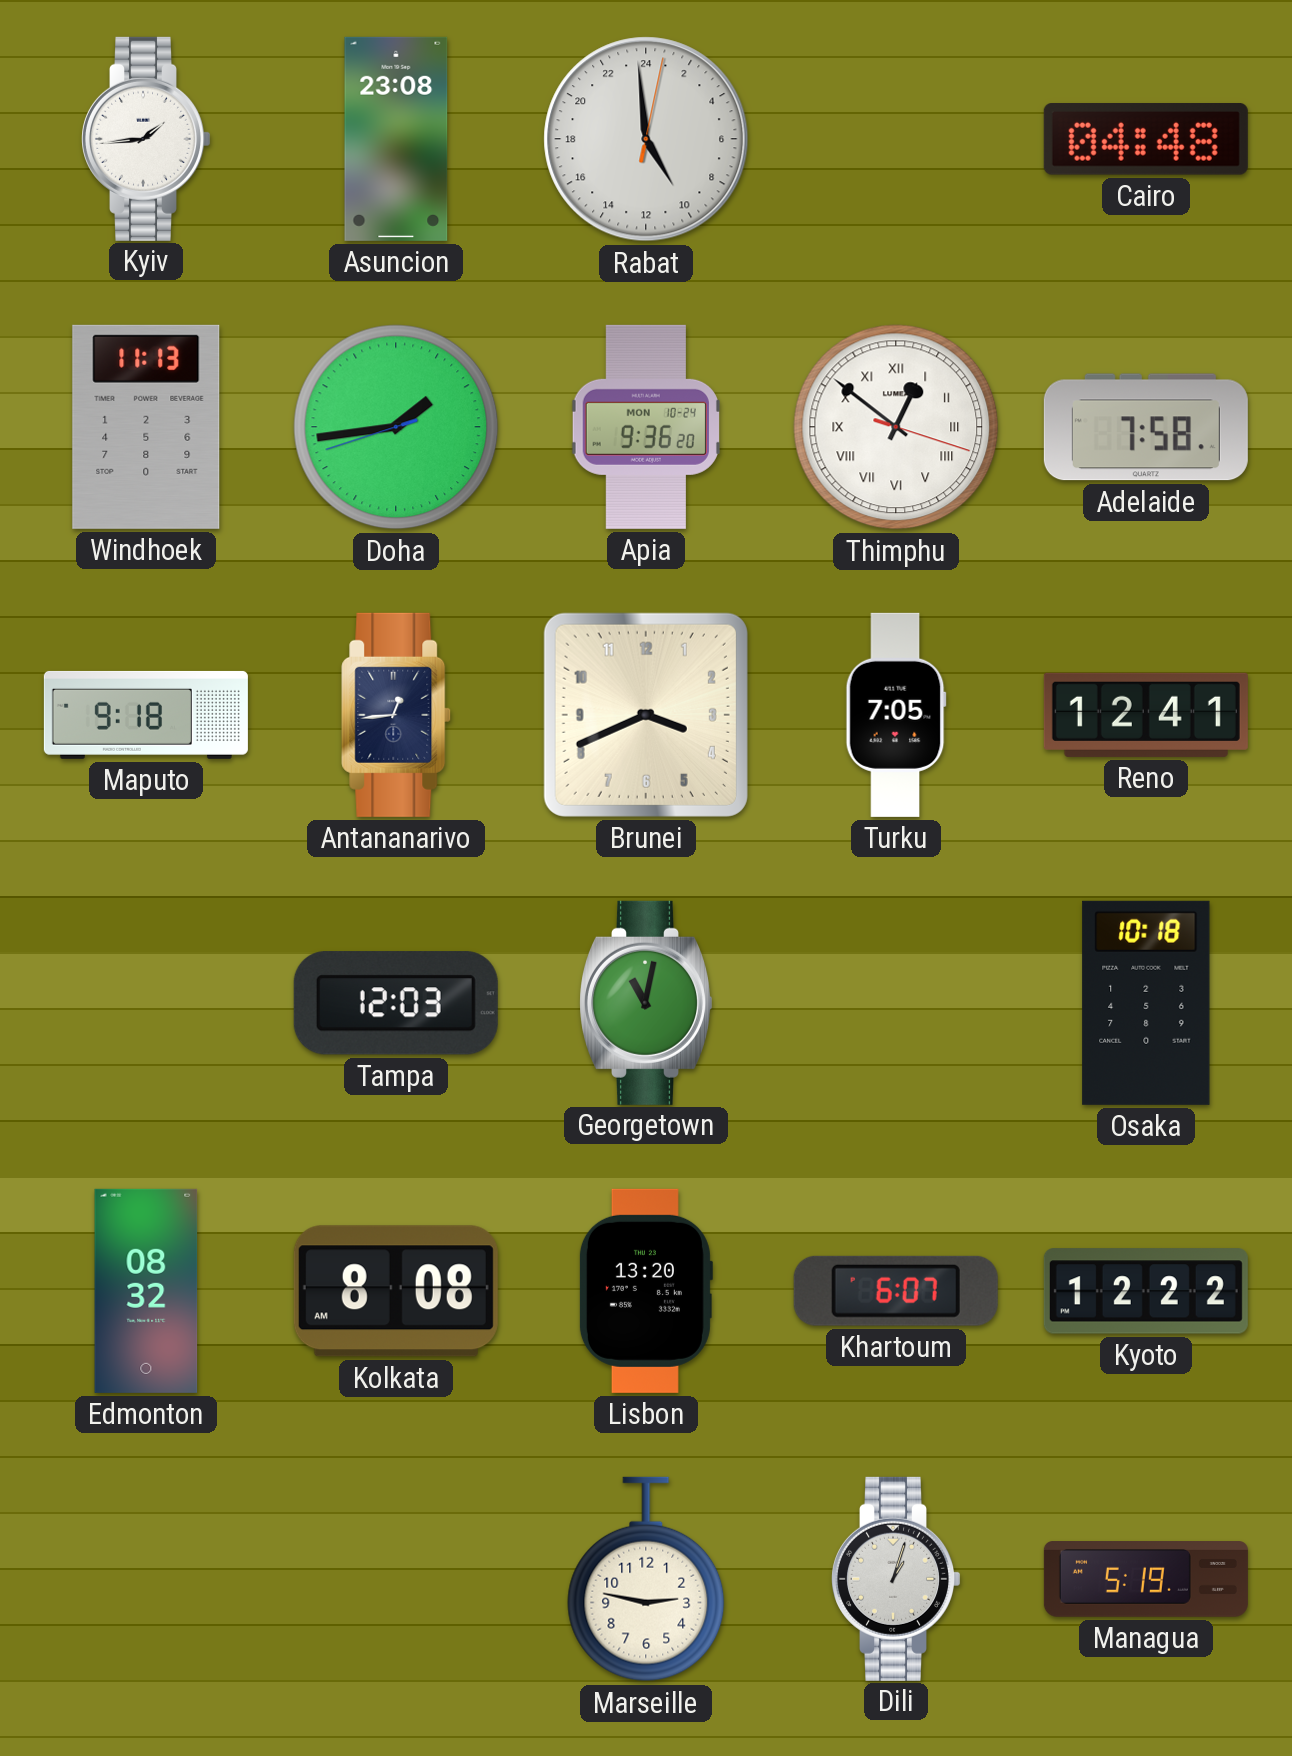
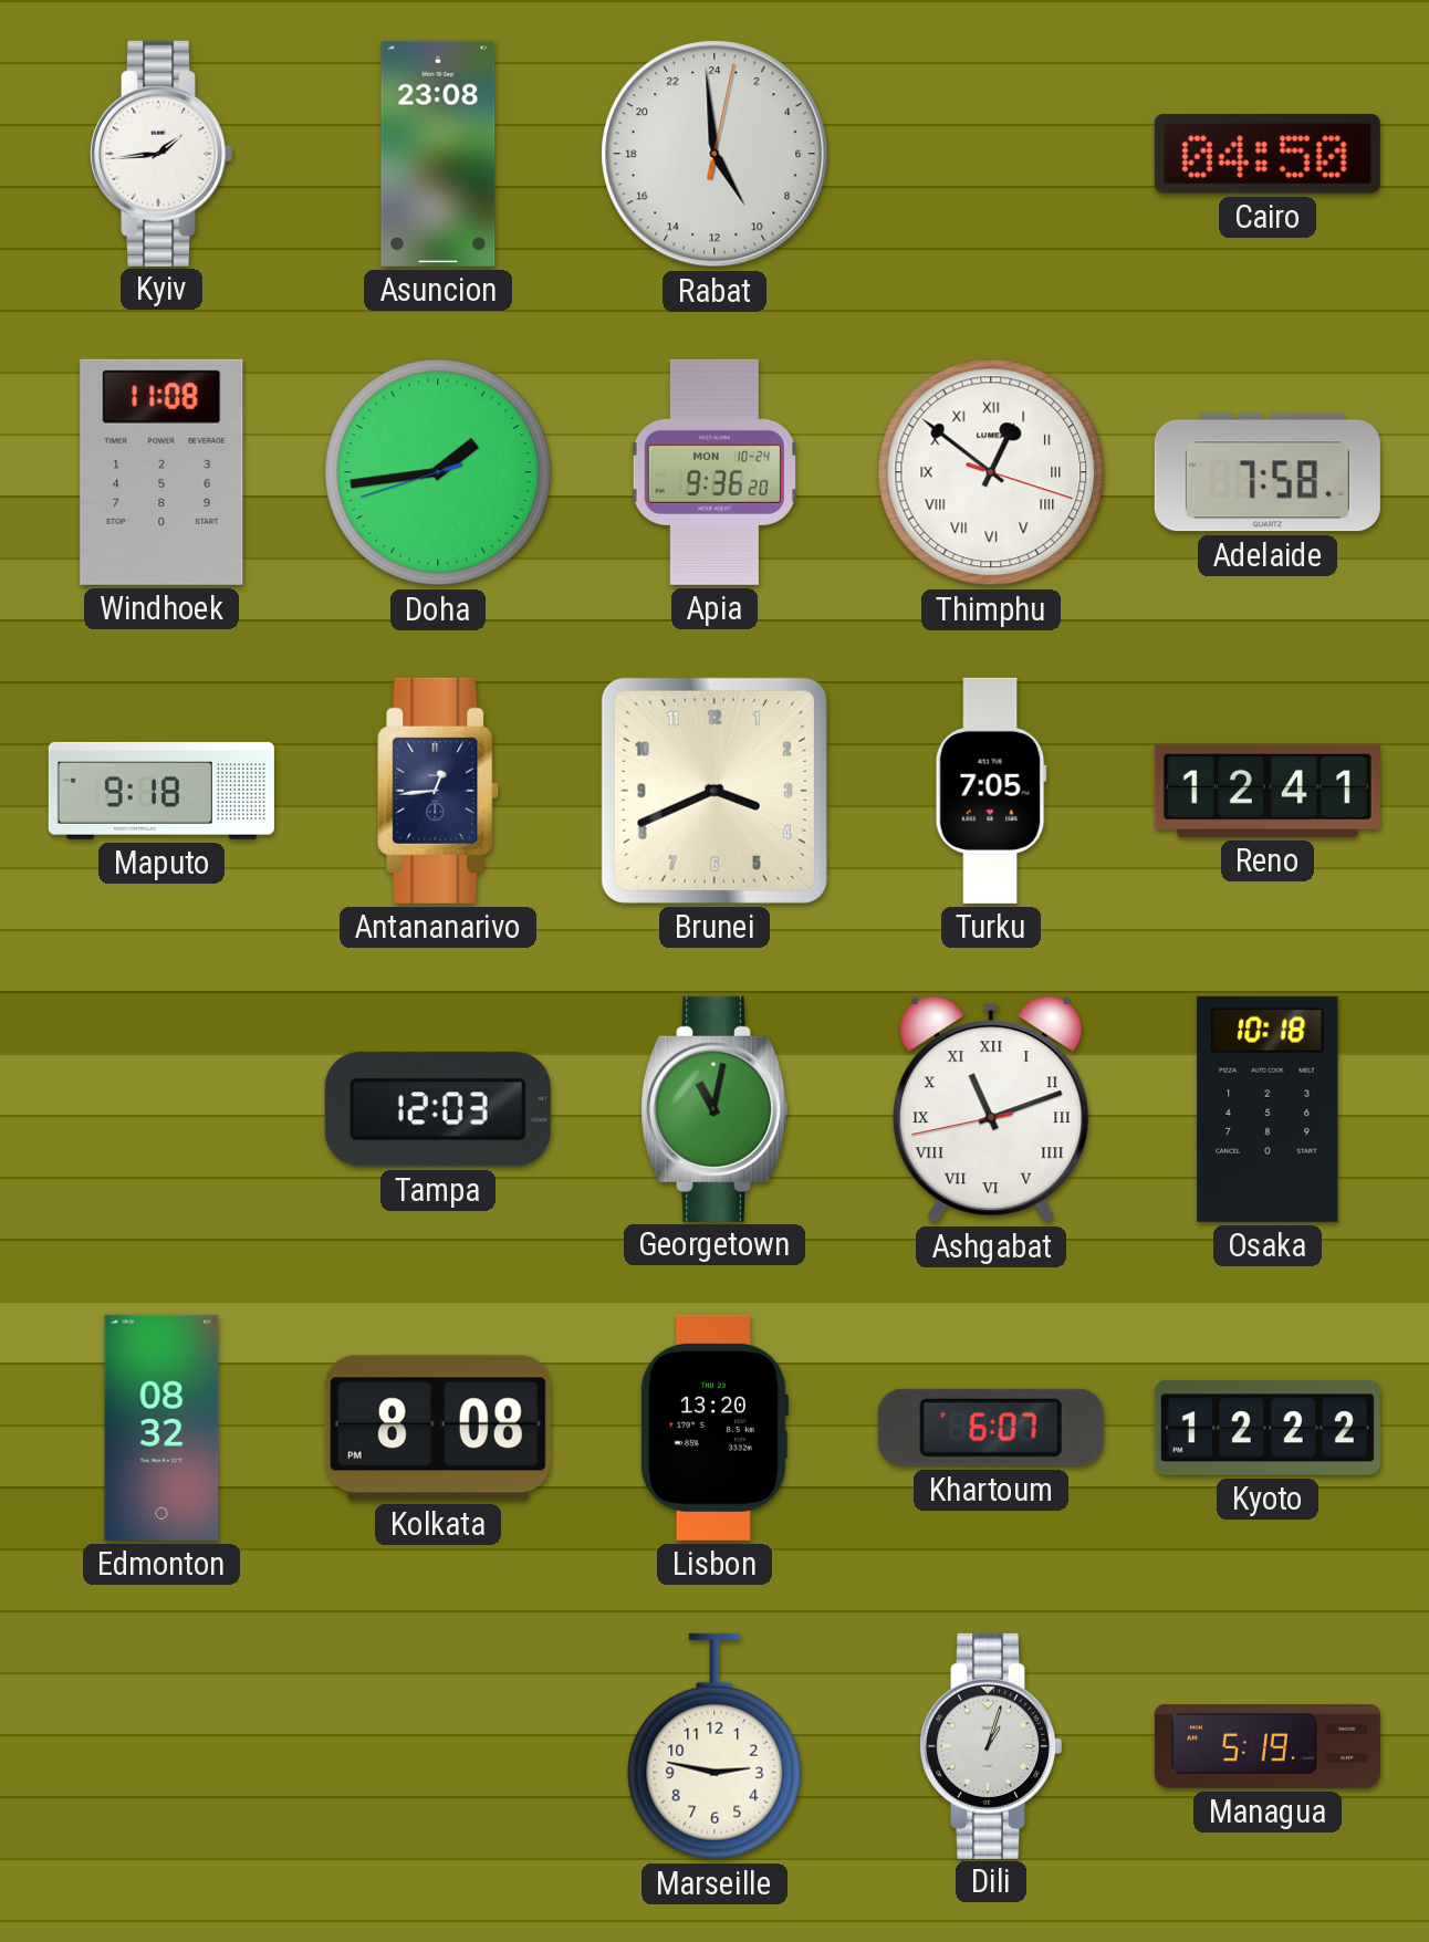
Cairo: 04:48 -> 04:50 (1268, 155)
Windhoek: 11:13 -> 11:08 (161, 472)
Ashgabat: none -> 11:11 (991, 1109)
Kolkata: 8:08 AM -> 8:08 PM (438, 1428)
